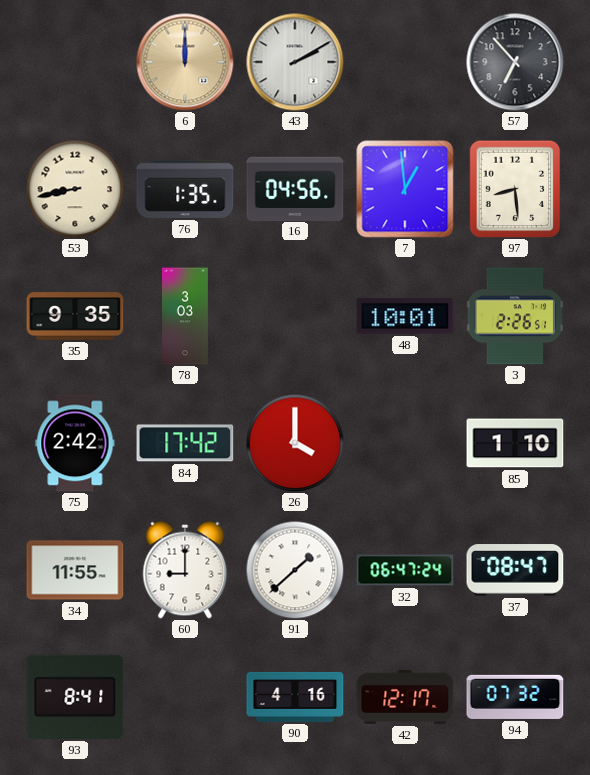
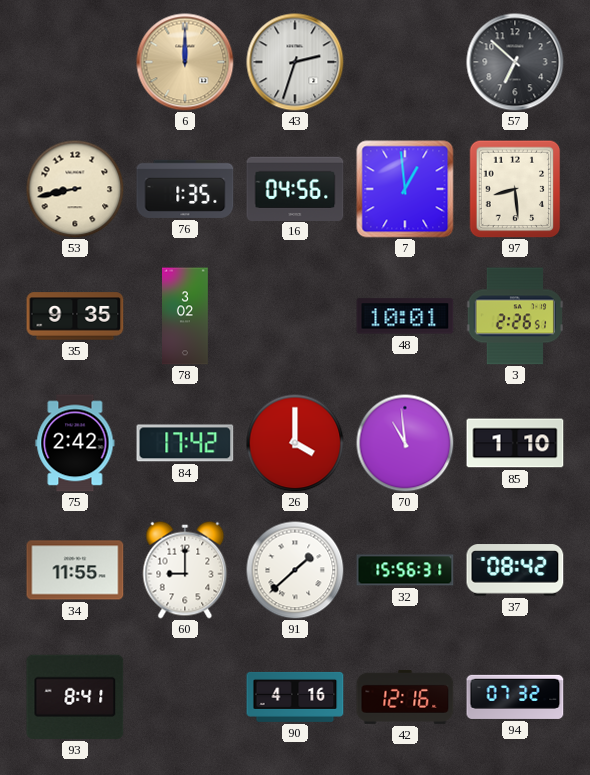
43: 2:10 -> 2:33 (295, 62)
57: 6:53 -> 6:52 (515, 62)
78: 3:03 -> 3:02 (186, 316)
70: none -> 10:59 (405, 443)
32: 06:47 -> 15:56 (405, 570)
37: 08:47 -> 08:42 (515, 570)
42: 12:17 -> 12:16 (405, 697)
